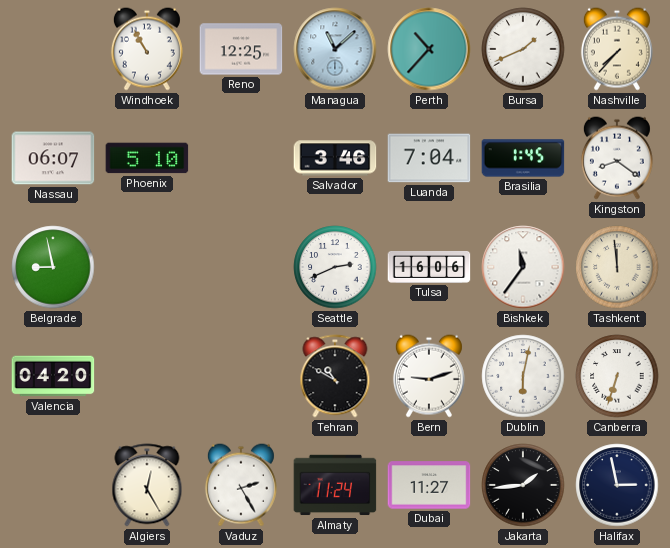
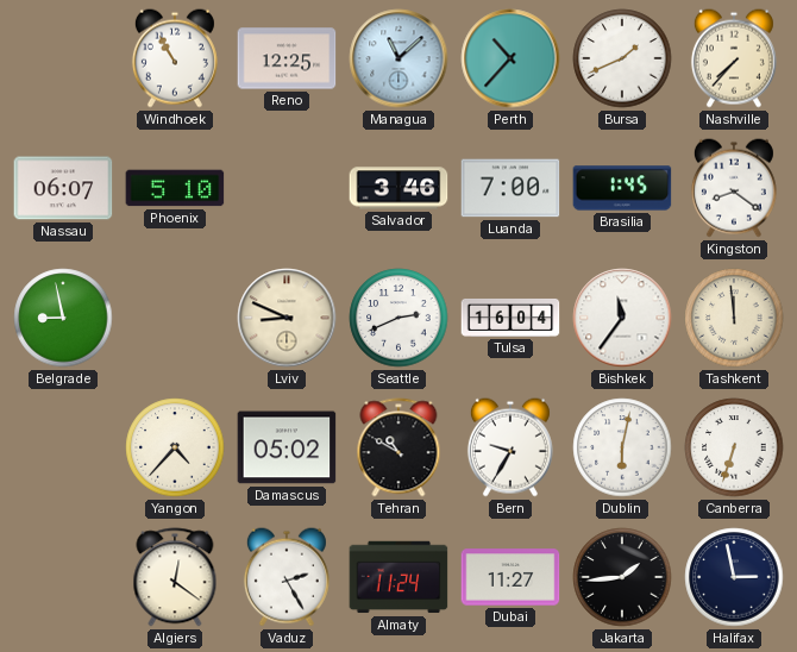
Luanda: 7:04 -> 7:00 (510, 188)
Lviv: none -> 8:49 (287, 318)
Tulsa: 16:06 -> 16:04 (510, 318)
Valencia: 04:20 -> none (53, 376)
Yangon: none -> 4:37 (175, 447)
Damascus: none -> 05:02 (287, 447)
Bern: 9:12 -> 9:35 (510, 447)
Algiers: 12:25 -> 12:21 (175, 577)
